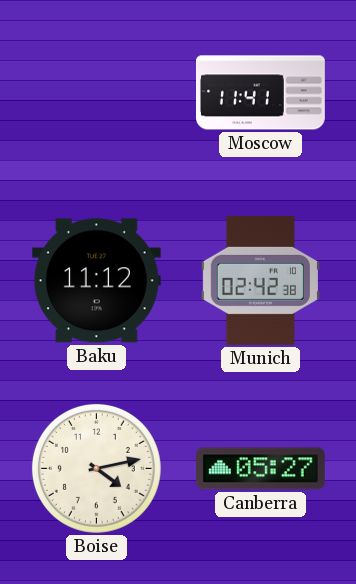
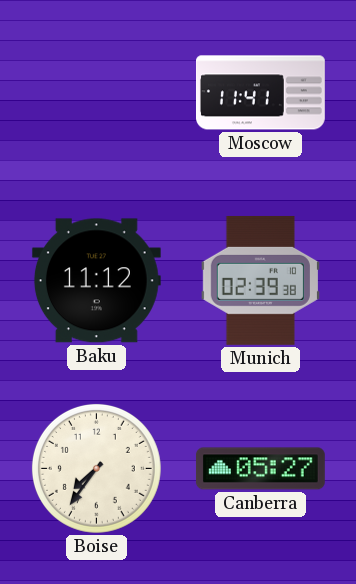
Munich: 02:42 -> 02:39 (260, 280)
Boise: 4:13 -> 7:36 (96, 468)
